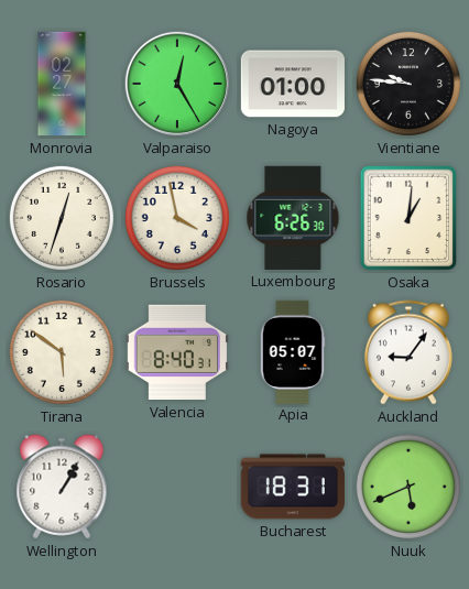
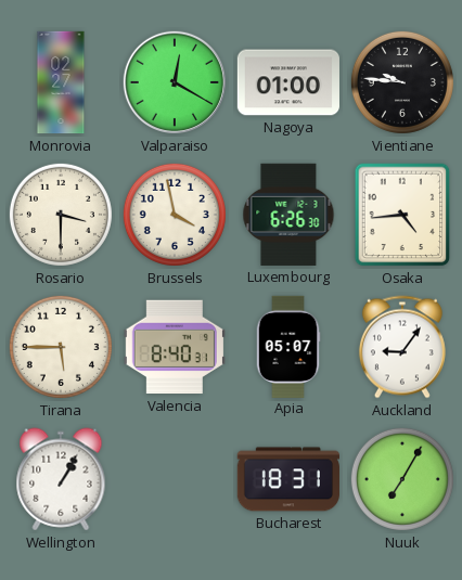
Valparaiso: 12:25 -> 12:20 (175, 82)
Rosario: 12:33 -> 3:30 (61, 215)
Osaka: 1:01 -> 4:44 (402, 215)
Tirana: 5:51 -> 5:45 (61, 347)
Nuuk: 5:41 -> 7:05 (402, 479)
